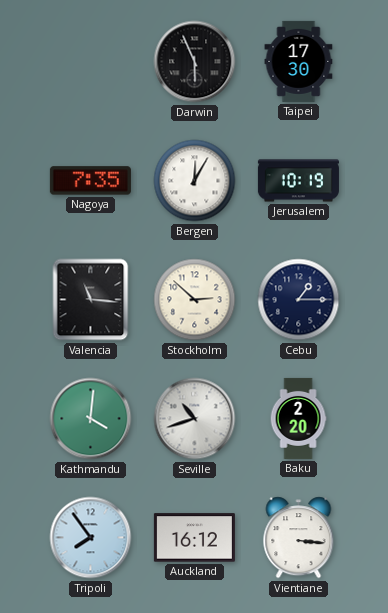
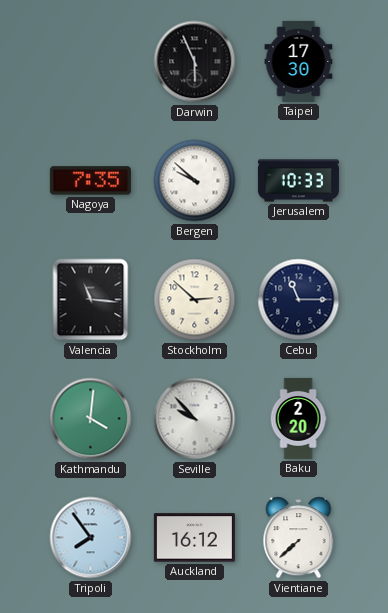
Bergen: 12:05 -> 9:52 (195, 181)
Jerusalem: 10:19 -> 10:33 (298, 181)
Cebu: 1:15 -> 11:15 (299, 300)
Seville: 10:42 -> 9:53 (195, 419)
Vientiane: 3:16 -> 7:38 (299, 538)
